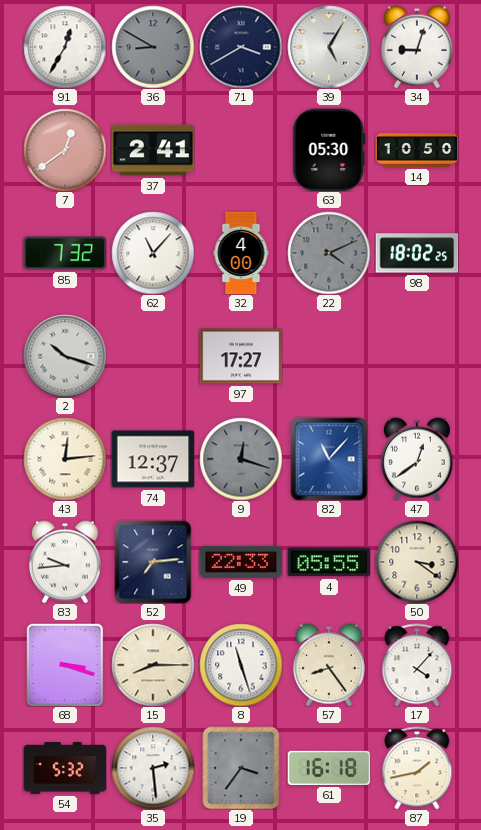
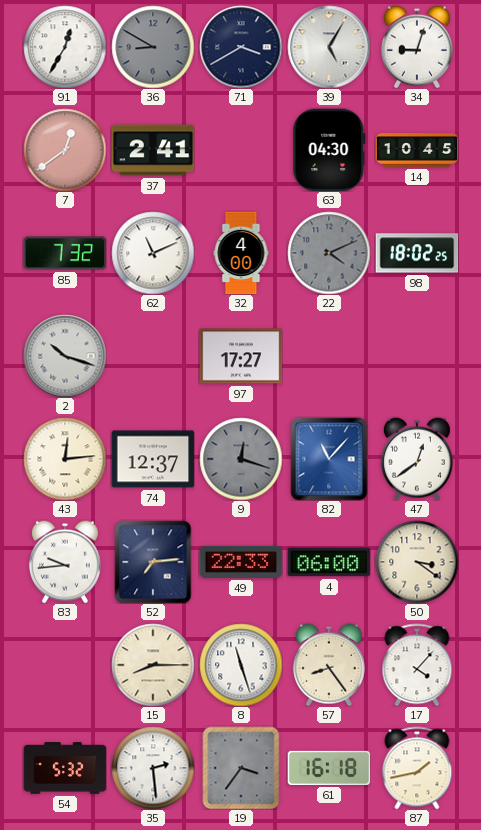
63: 05:30 -> 04:30 (329, 150)
14: 10:50 -> 10:45 (417, 150)
62: 11:07 -> 11:11 (153, 253)
4: 05:55 -> 06:00 (329, 562)
68: 3:18 -> none (65, 665)
